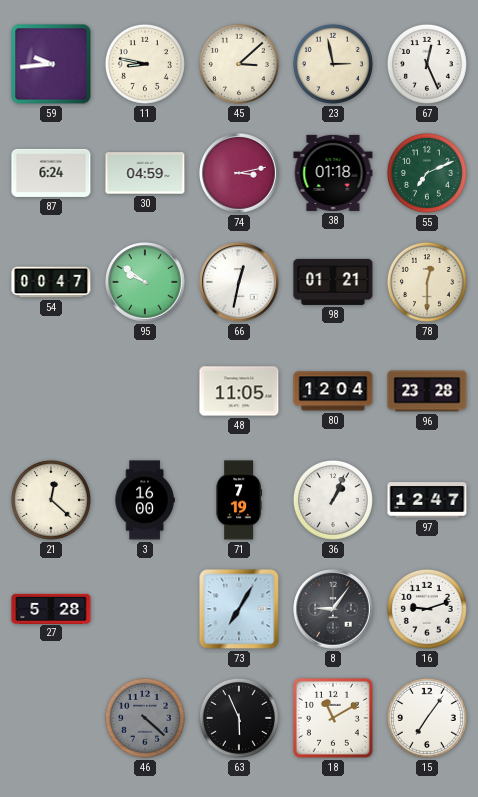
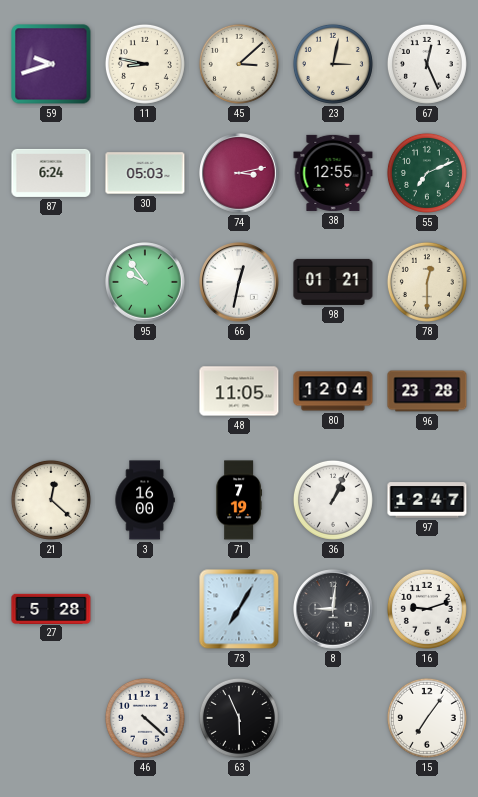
59: 9:44 -> 9:42 (51, 64)
23: 2:58 -> 3:02 (333, 64)
30: 04:59 -> 05:03 (145, 173)
38: 01:18 -> 12:55 (333, 173)
54: 00:47 -> none (51, 282)
95: 9:51 -> 9:54 (145, 282)
8: 9:06 -> 9:01 (333, 609)
46 dial: grey -> white (145, 718)
18: 11:10 -> none (333, 718)
